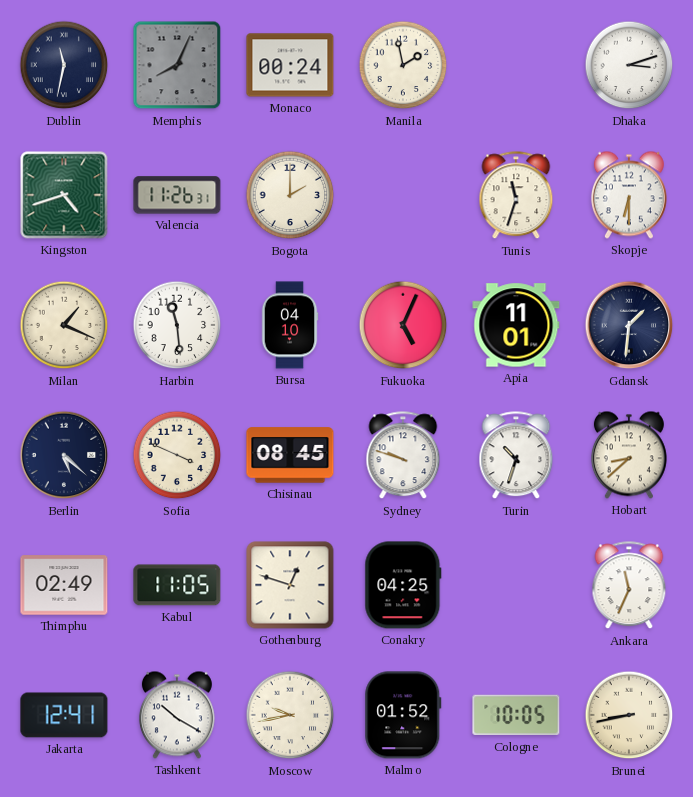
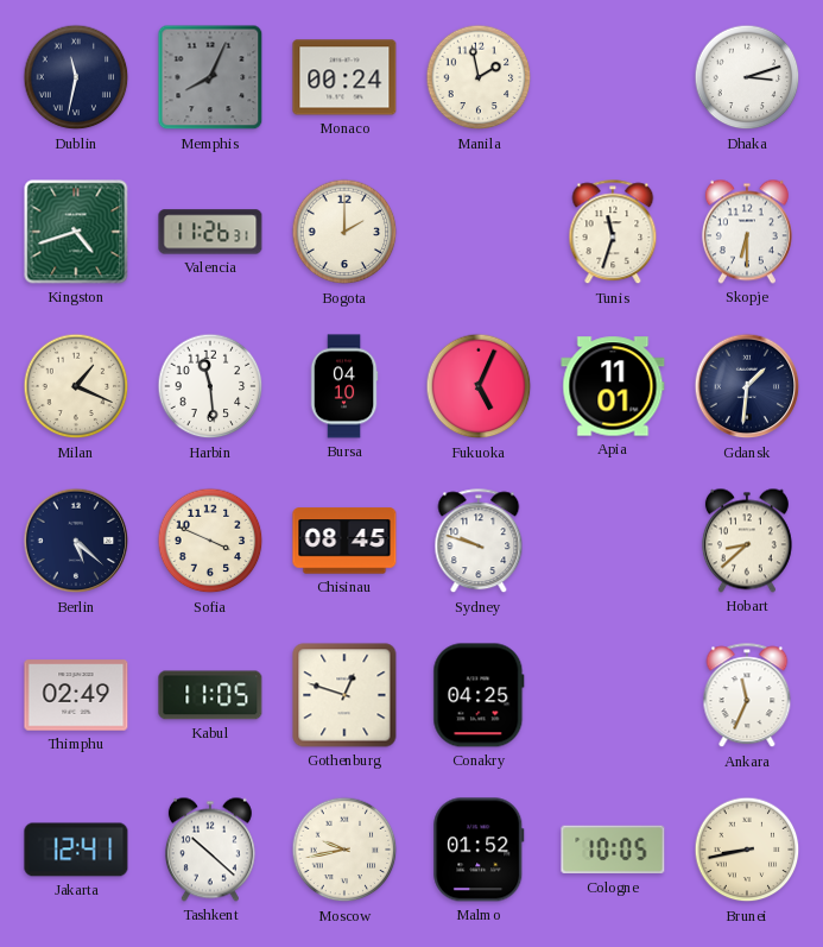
Turin: 10:33 -> none (516, 456)
Tashkent: 10:20 -> 10:22 (210, 850)
